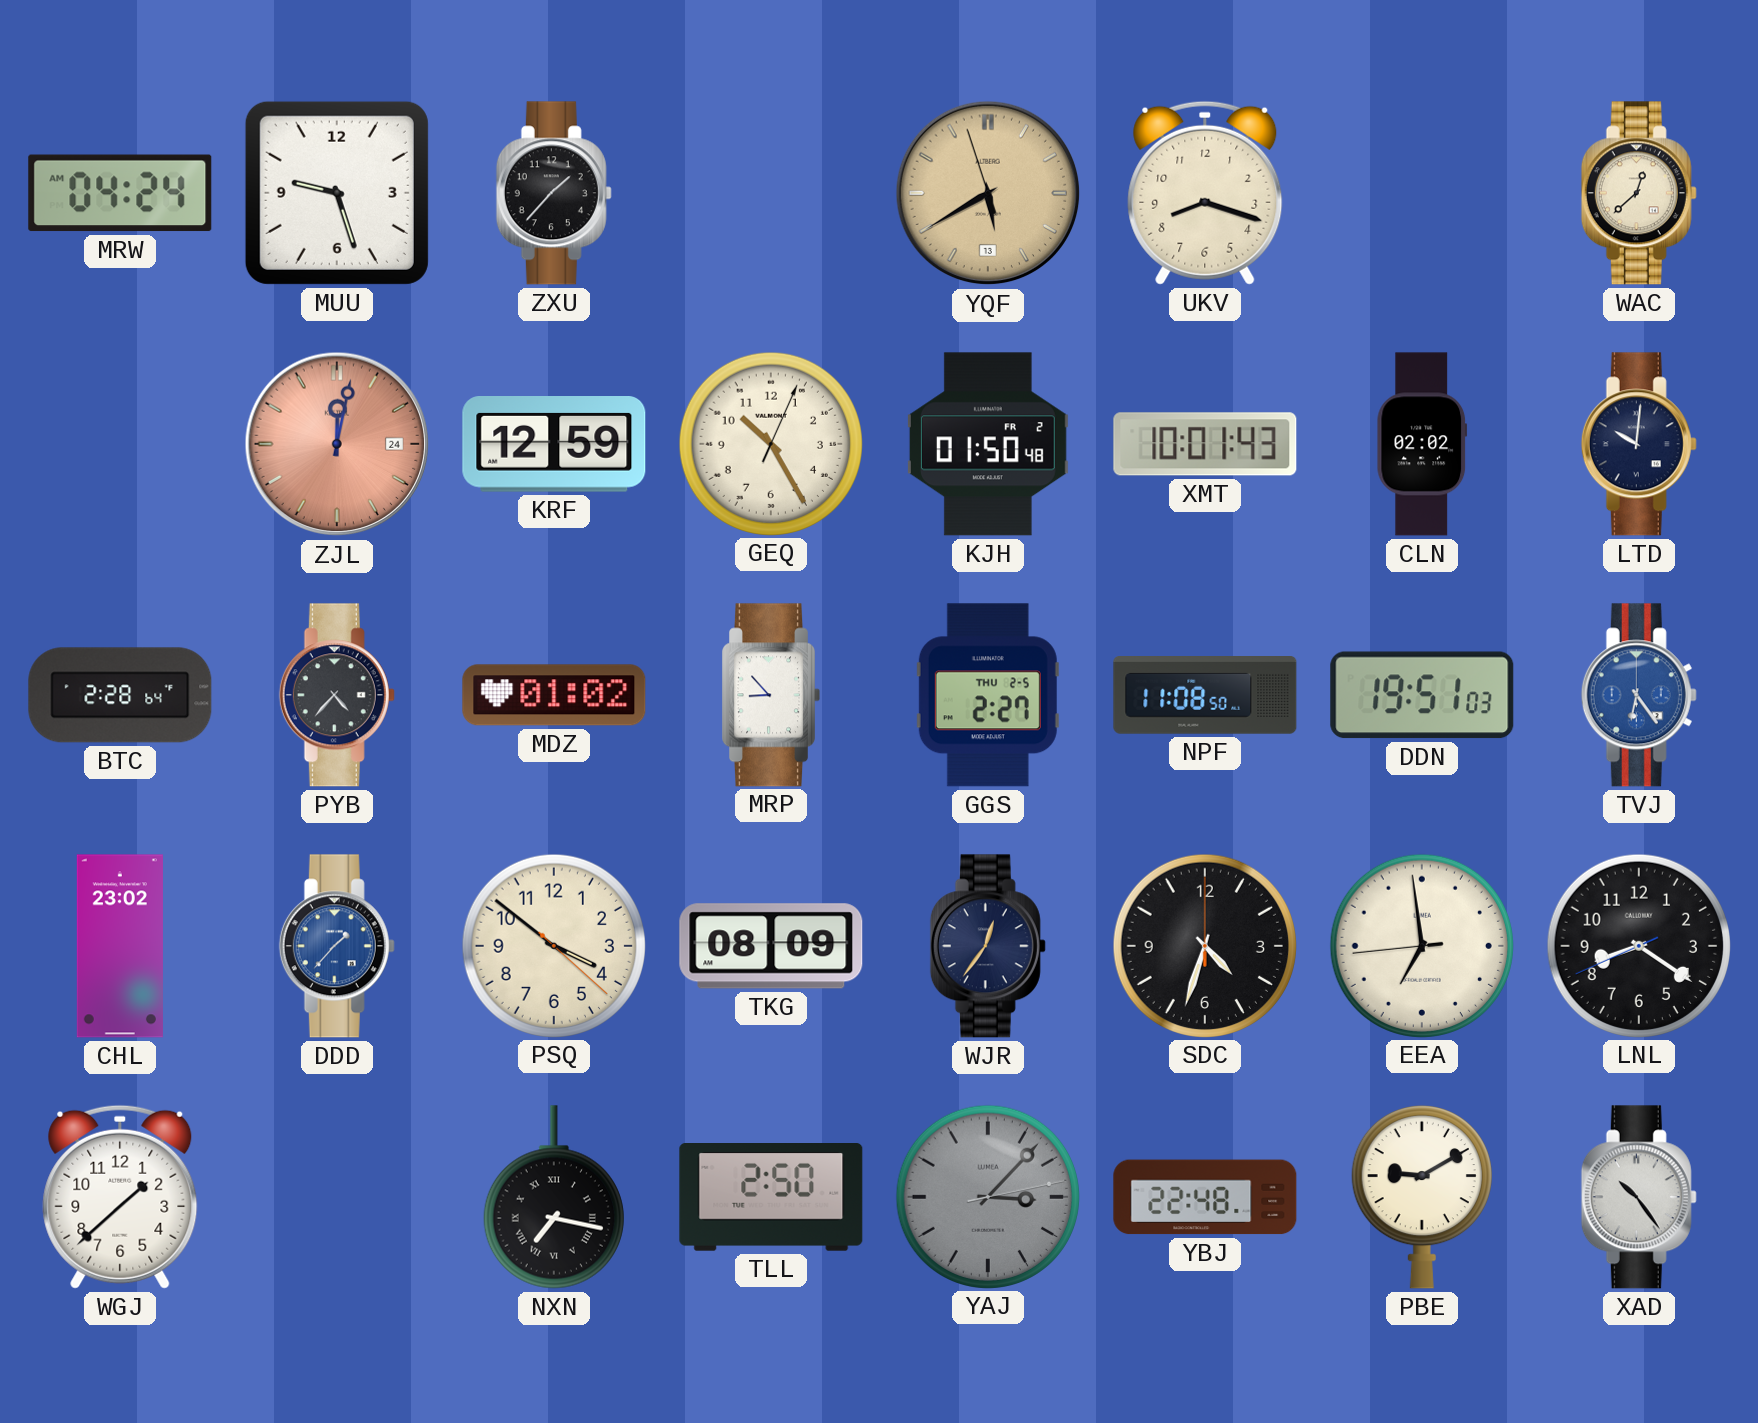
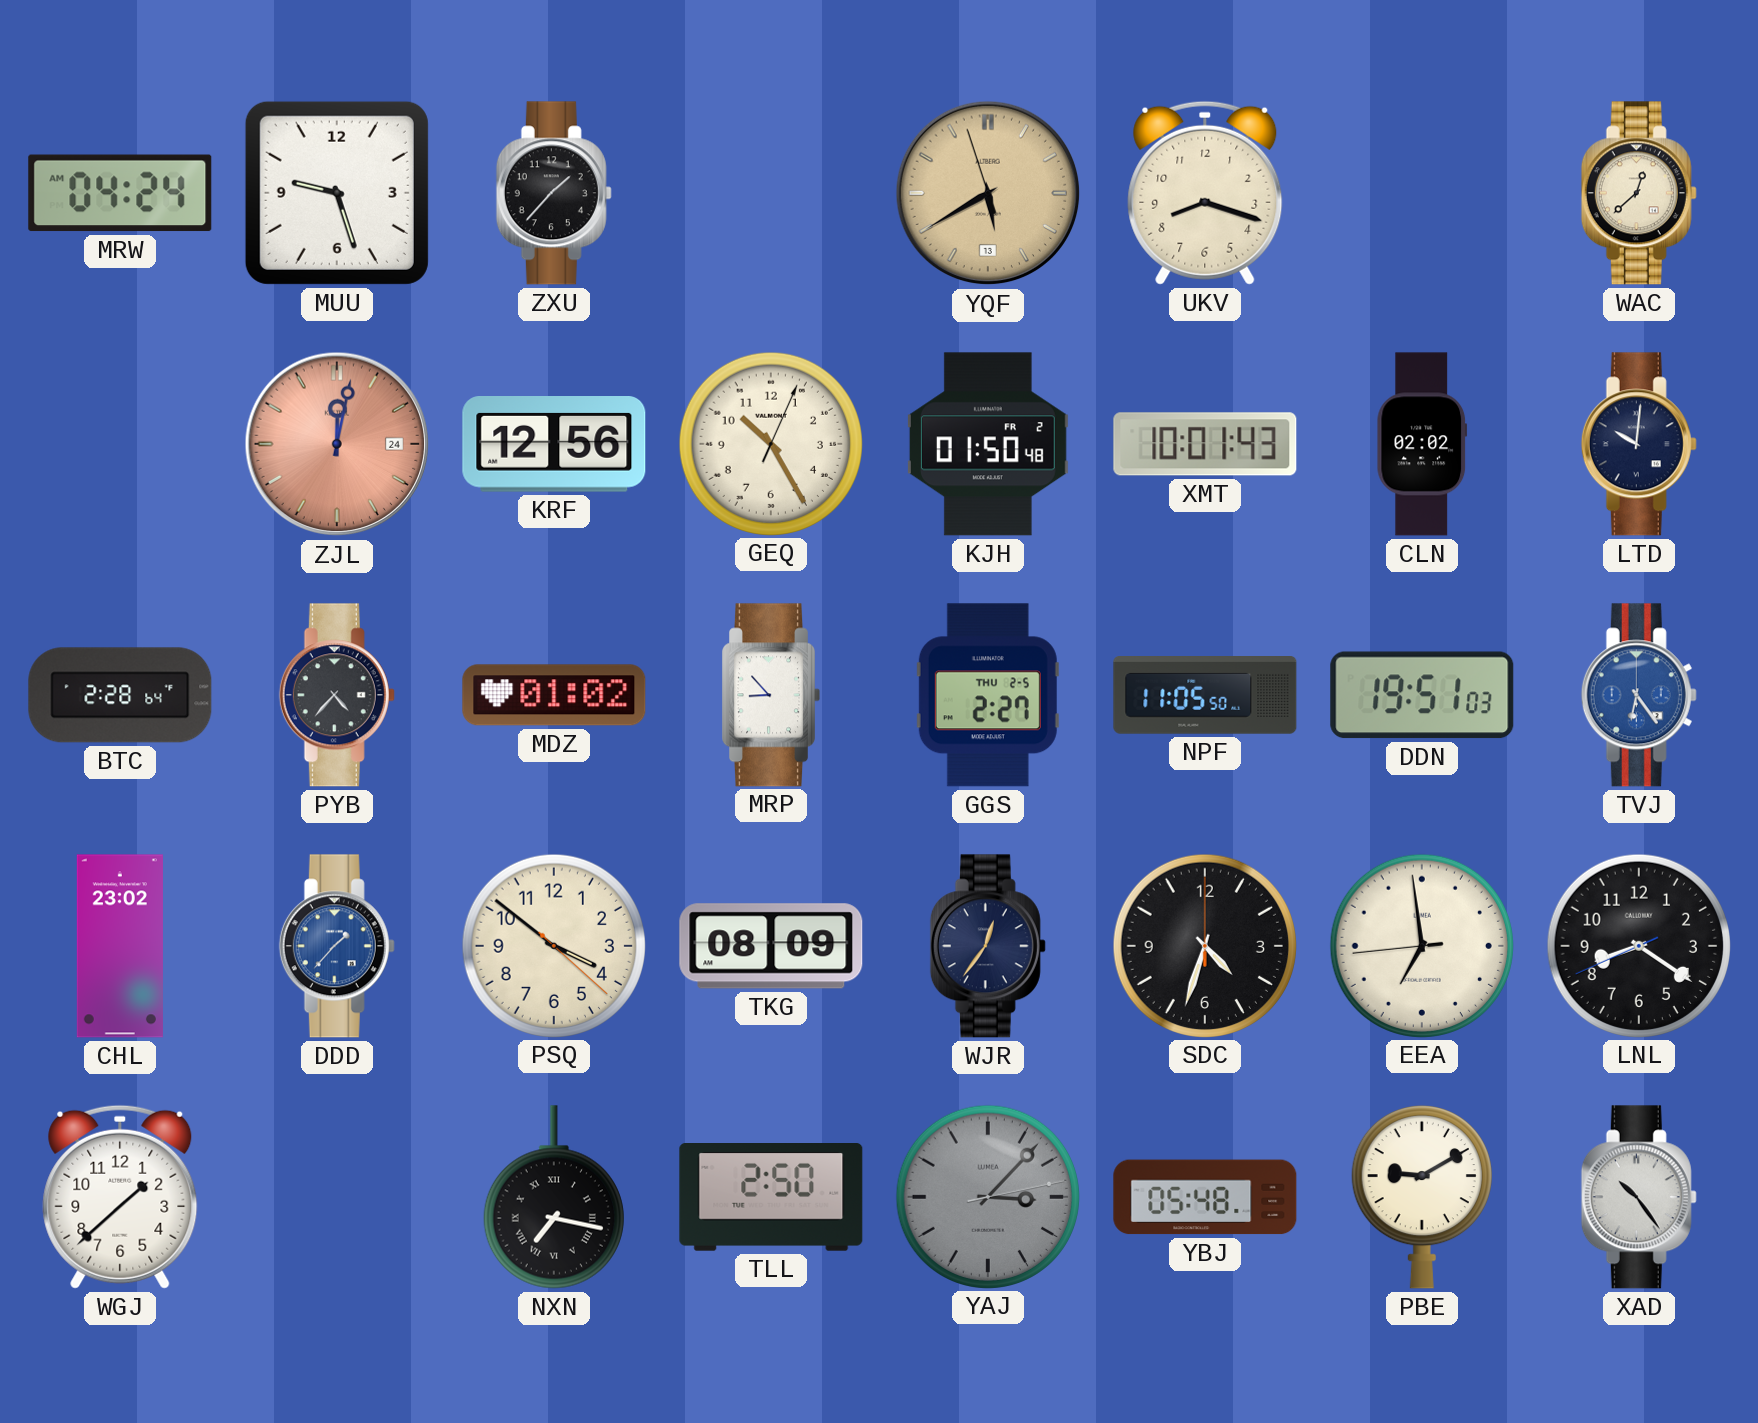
KRF: 12:59 -> 12:56 (554, 445)
NPF: 11:08 -> 11:05 (1205, 696)
YBJ: 22:48 -> 05:48 (1205, 1197)
